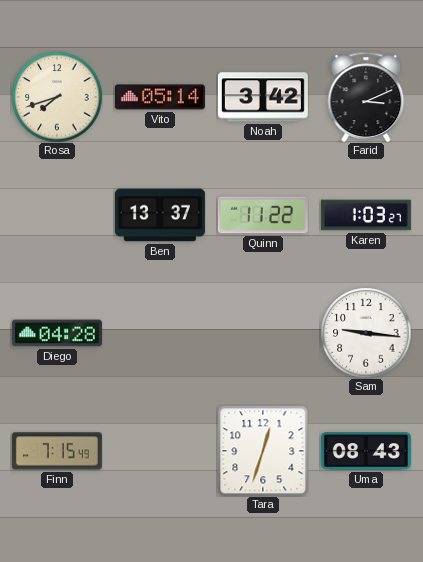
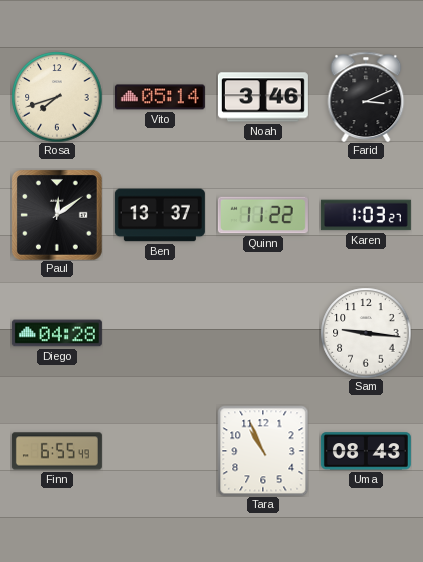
Noah: 3:42 -> 3:46 (263, 97)
Paul: none -> 12:09 (57, 215)
Finn: 7:15 -> 6:55 (57, 451)
Tara: 12:33 -> 10:56 (263, 451)
